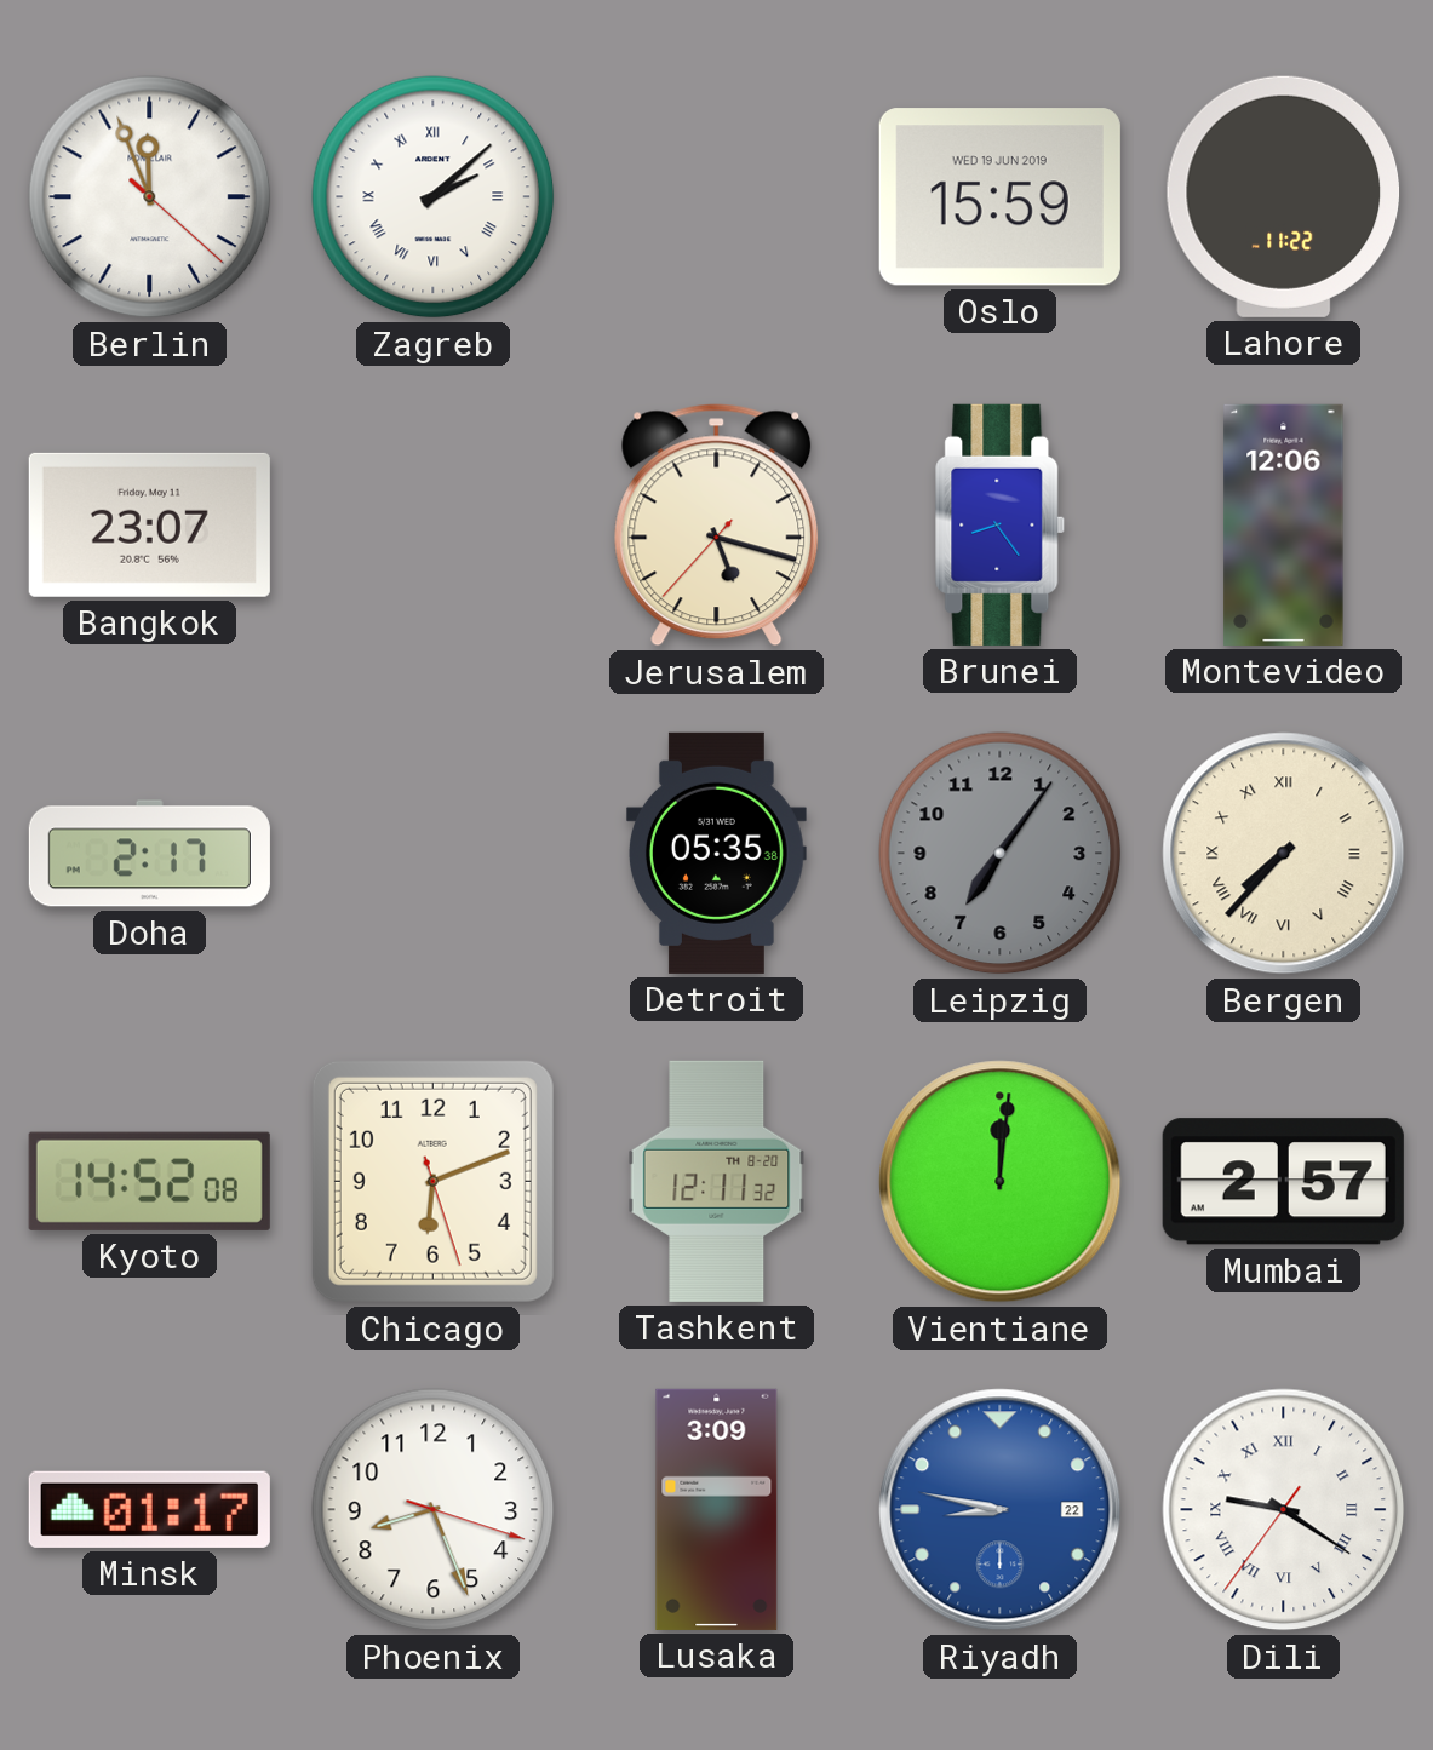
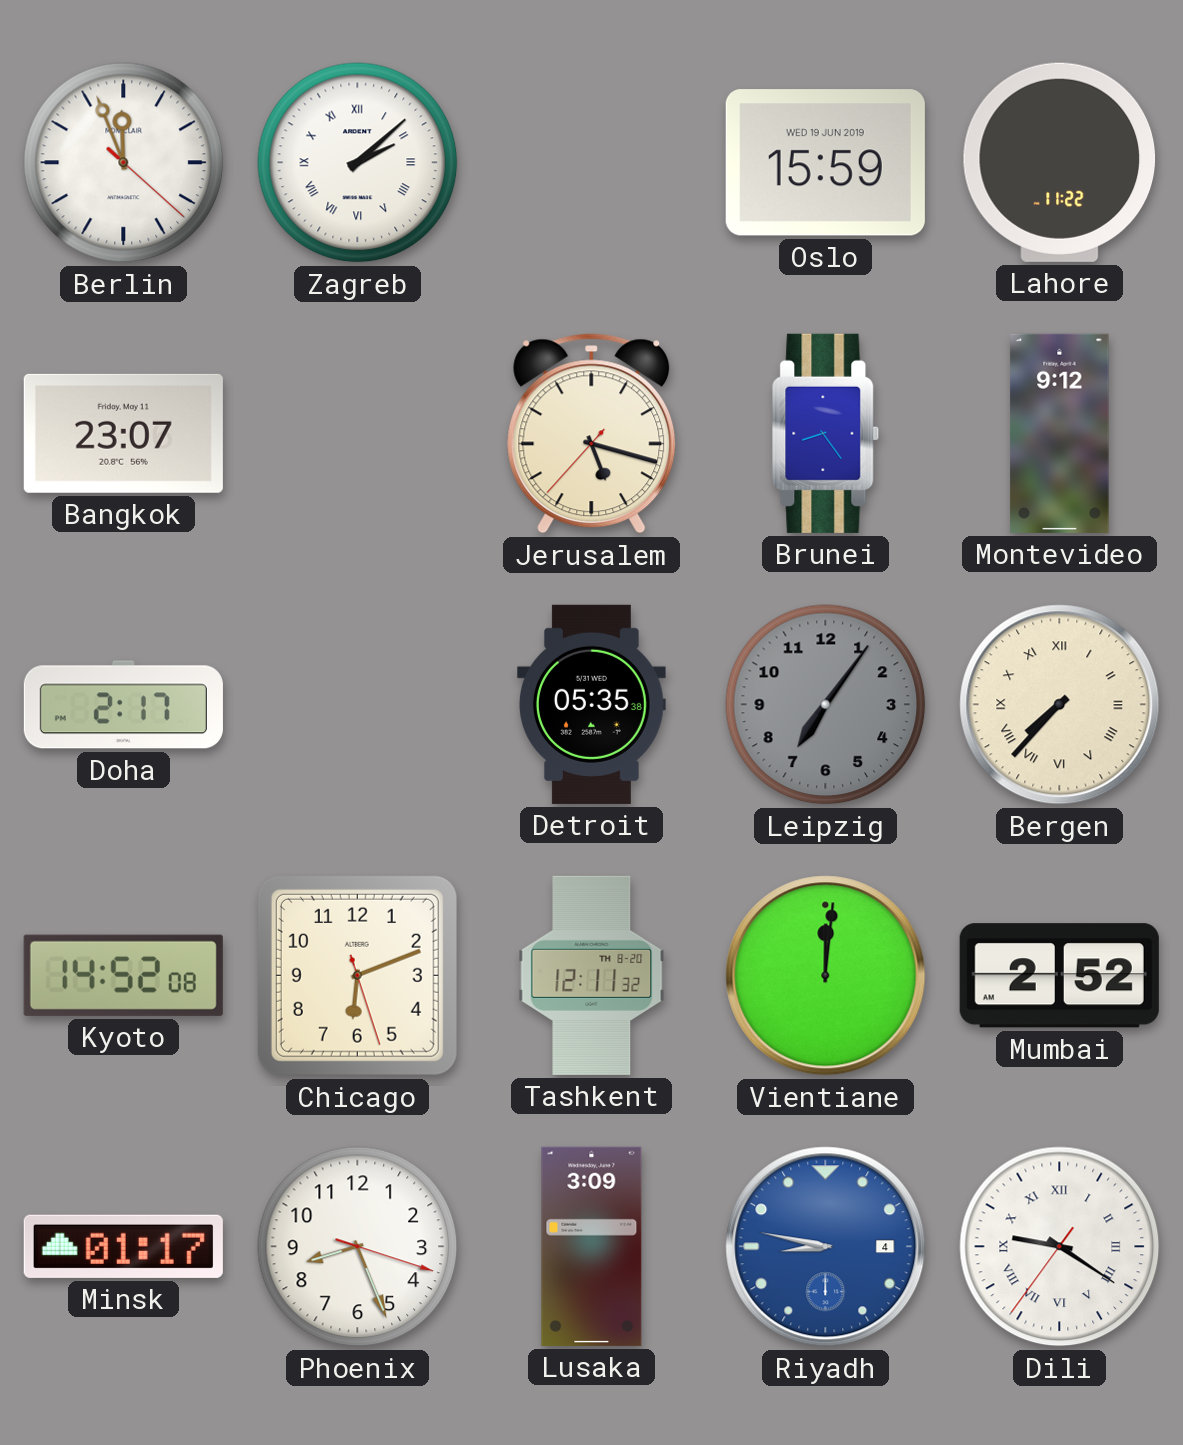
Montevideo: 12:06 -> 9:12 (1060, 433)
Mumbai: 2:57 -> 2:52 (1059, 976)
Riyadh date: 22 -> 4 (826, 1247)
